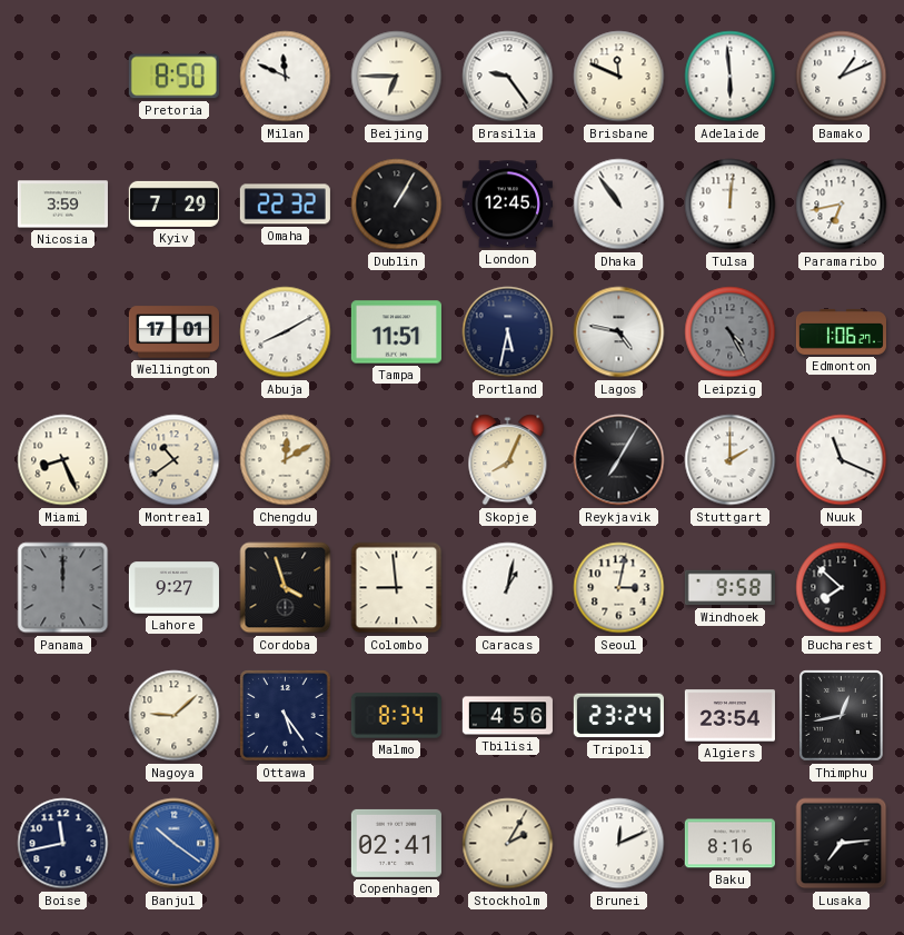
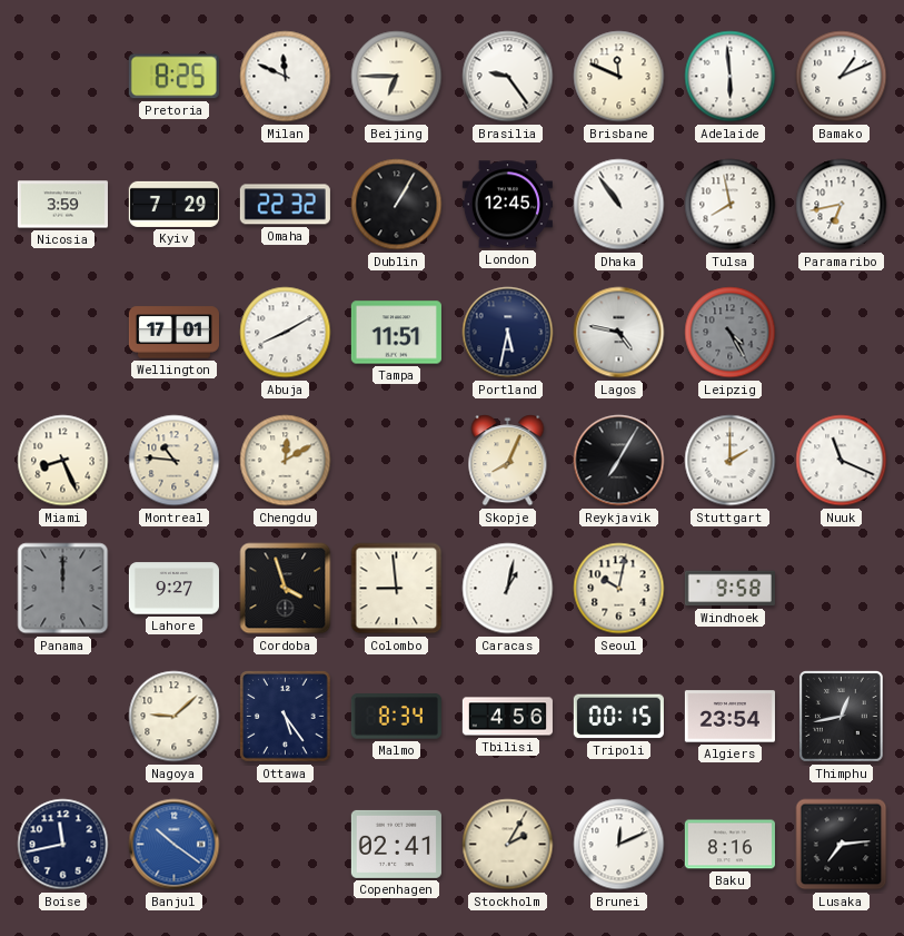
Pretoria: 8:50 -> 8:25 (173, 77)
Tulsa: 12:01 -> 7:58 (731, 205)
Edmonton: 1:06 -> none (841, 331)
Montreal: 10:39 -> 10:46 (175, 461)
Seoul: 3:02 -> 10:02 (619, 589)
Bucharest: 7:52 -> none (842, 588)
Tripoli: 23:24 -> 00:15 (618, 717)
